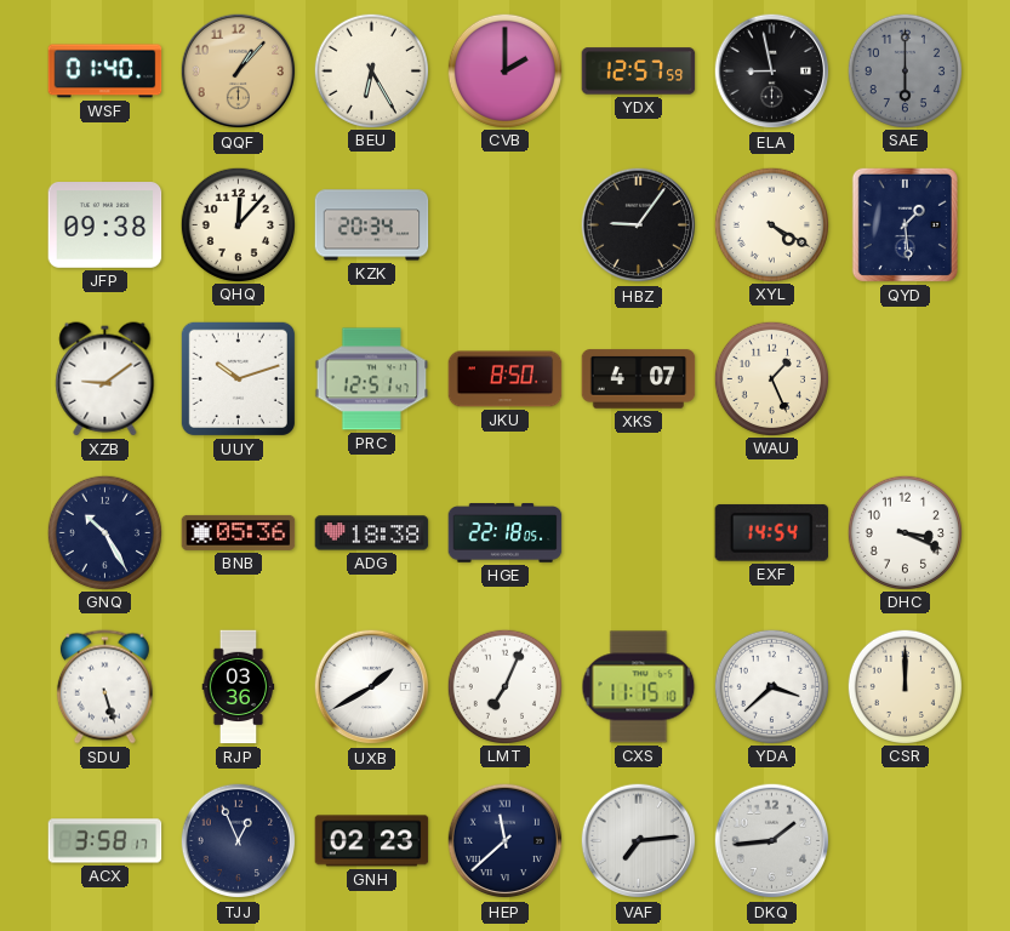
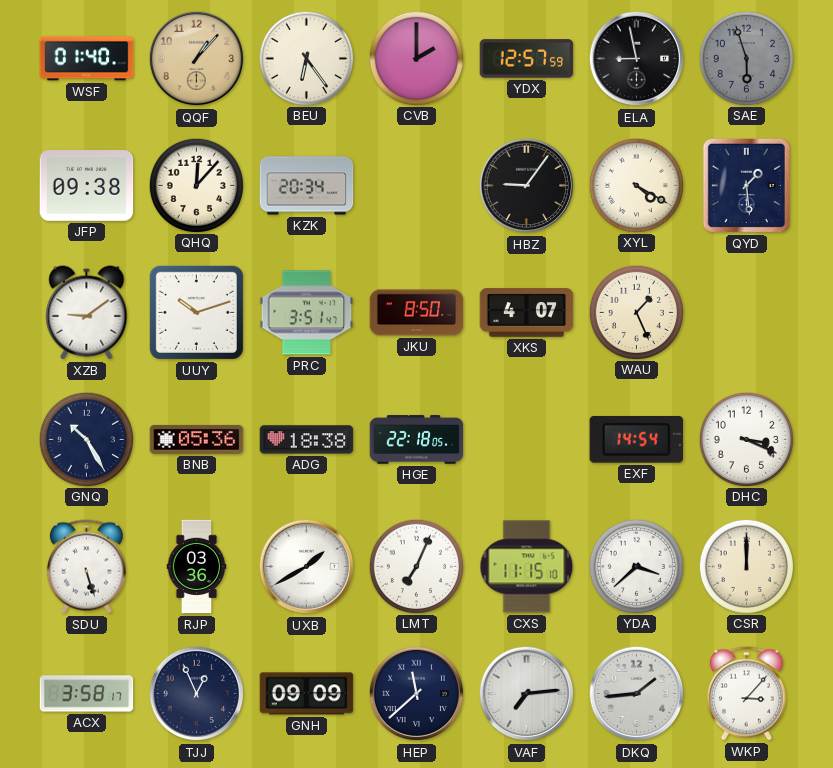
BEU: 6:25 -> 6:24 (306, 58)
SAE: 6:00 -> 5:57 (746, 58)
PRC: 12:51 -> 3:51 (307, 313)
GNH: 02:23 -> 09:09 (307, 694)
WKP: none -> 3:07 (746, 694)
